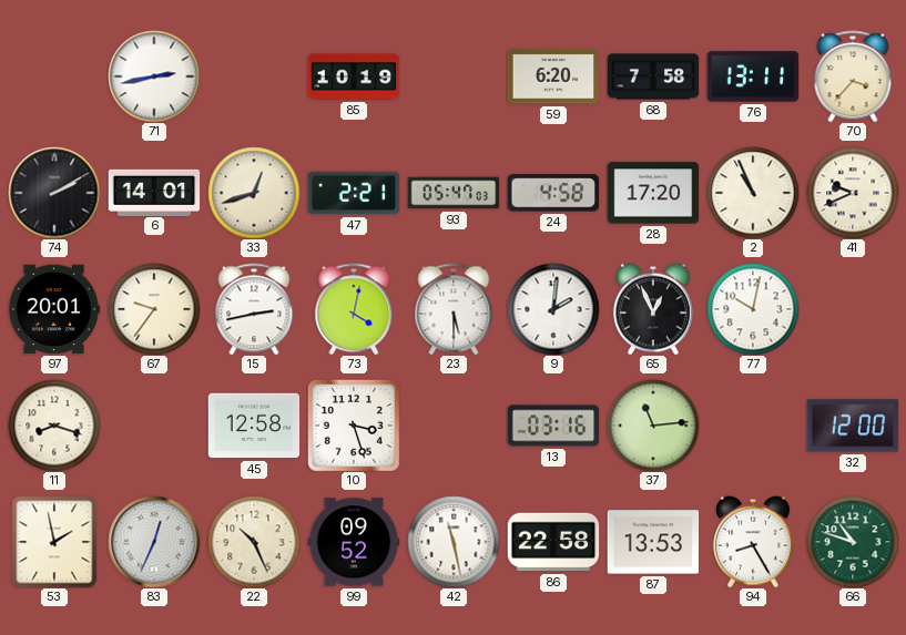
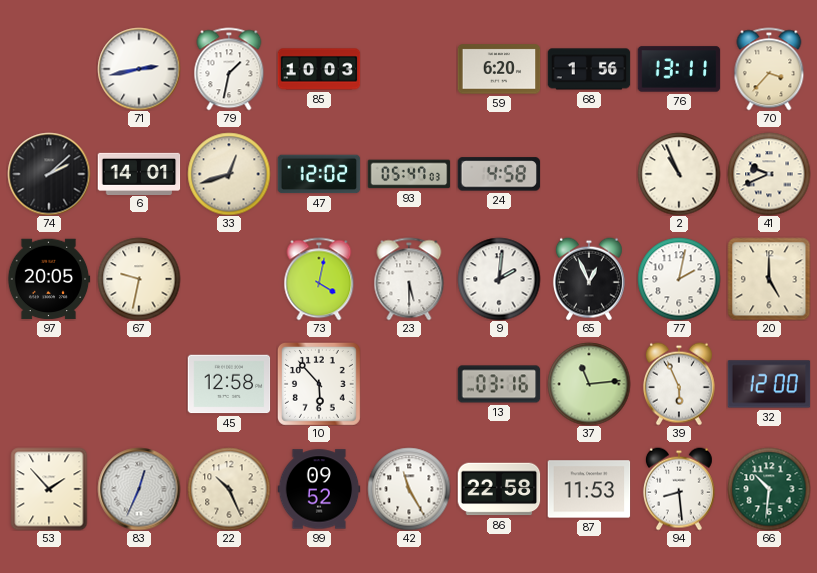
79: none -> 1:32 (229, 69)
85: 10:19 -> 10:03 (319, 69)
68: 7:58 -> 1:56 (589, 69)
74: 2:10 -> 2:08 (49, 174)
47: 2:21 -> 12:02 (319, 174)
28: 17:20 -> none (653, 193)
97: 20:01 -> 20:05 (49, 279)
67: 9:36 -> 9:32 (139, 279)
15: 2:43 -> none (254, 309)
77: 10:02 -> 2:02 (679, 279)
20: none -> 5:00 (769, 279)
11: 8:18 -> none (54, 426)
10: 3:27 -> 5:53 (319, 384)
39: none -> 5:56 (679, 384)
53: 1:58 -> 1:53 (49, 489)
42: 11:28 -> 11:25 (409, 489)
87: 13:53 -> 11:53 (589, 489)
94: 8:25 -> 8:29 (679, 489)
66: 10:48 -> 10:31 (769, 489)
